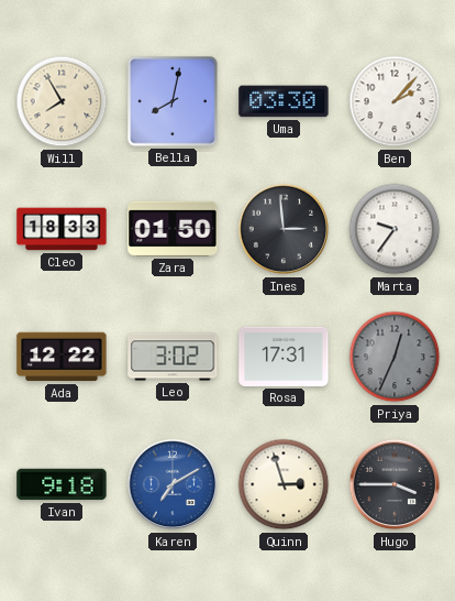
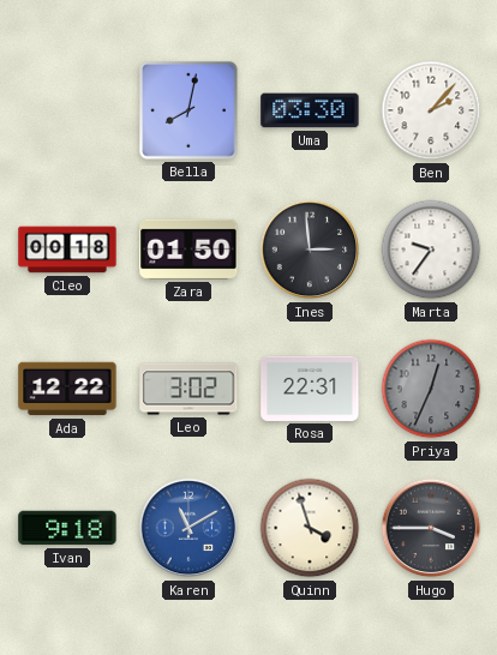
Will: 7:55 -> none (62, 101)
Cleo: 18:33 -> 00:18 (67, 250)
Rosa: 17:31 -> 22:31 (310, 389)
Karen: 7:10 -> 11:10 (188, 528)
Quinn: 2:57 -> 3:57 (310, 528)
